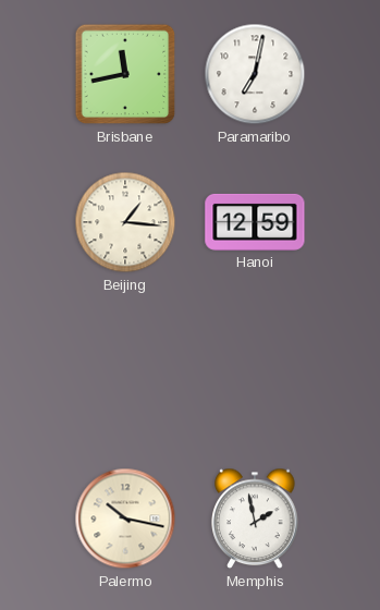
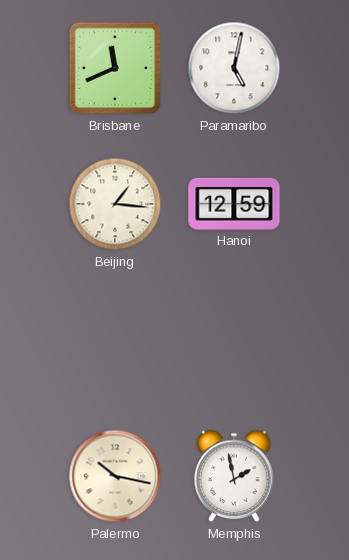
Brisbane: 11:43 -> 11:41 (115, 68)
Paramaribo: 7:02 -> 5:02 (234, 68)
